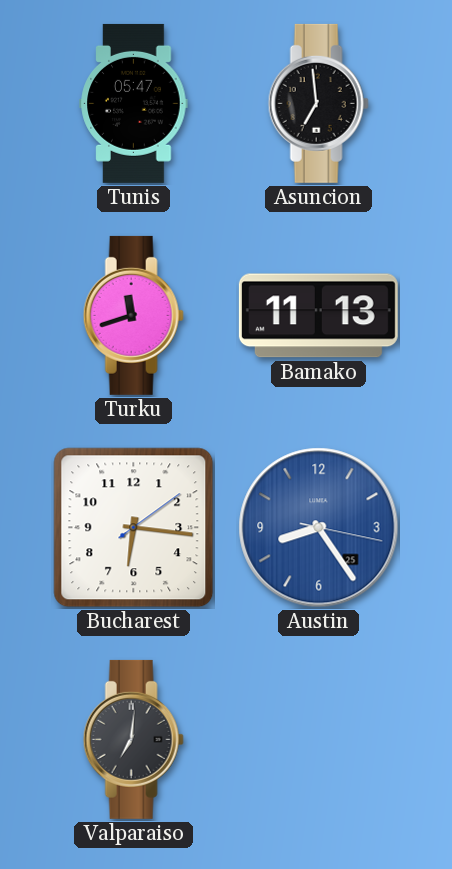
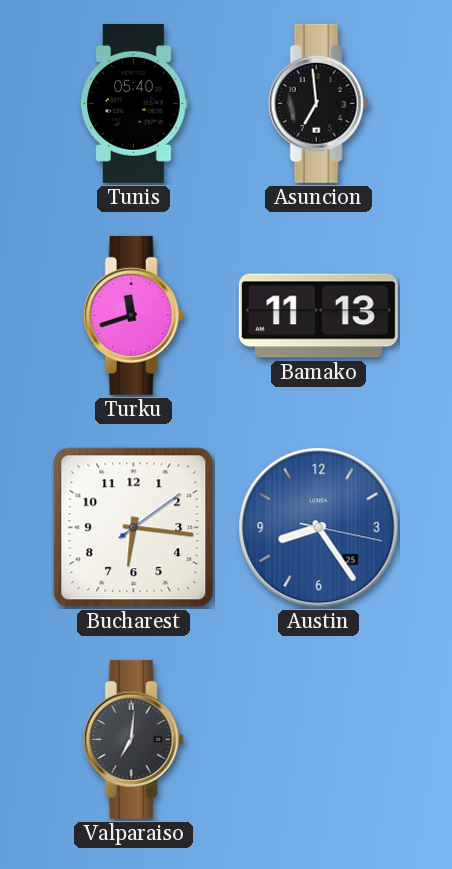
Tunis: 05:47 -> 05:40 (134, 103)
